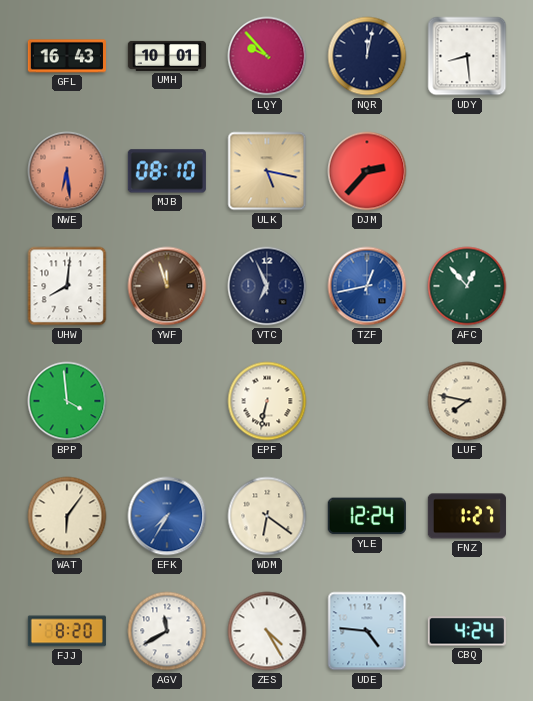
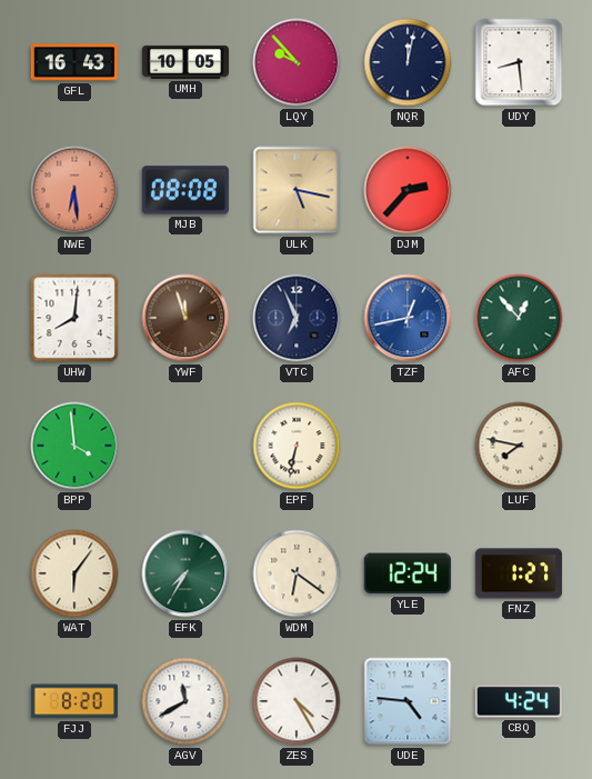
UMH: 10:01 -> 10:05 (185, 62)
MJB: 08:10 -> 08:08 (185, 190)
EFK dial: blue -> green (185, 573)
